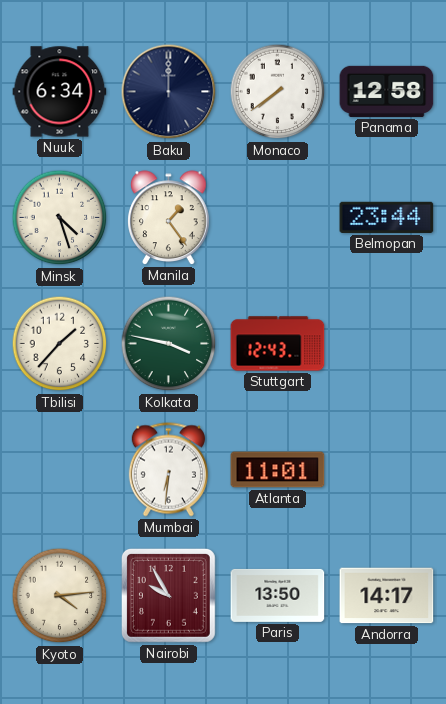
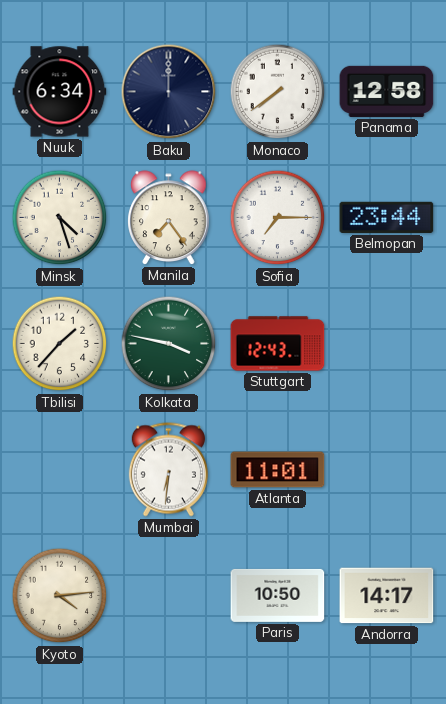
Manila: 1:24 -> 7:24 (169, 218)
Sofia: none -> 7:15 (278, 218)
Nairobi: 9:55 -> none (168, 595)
Paris: 13:50 -> 10:50 (278, 595)
